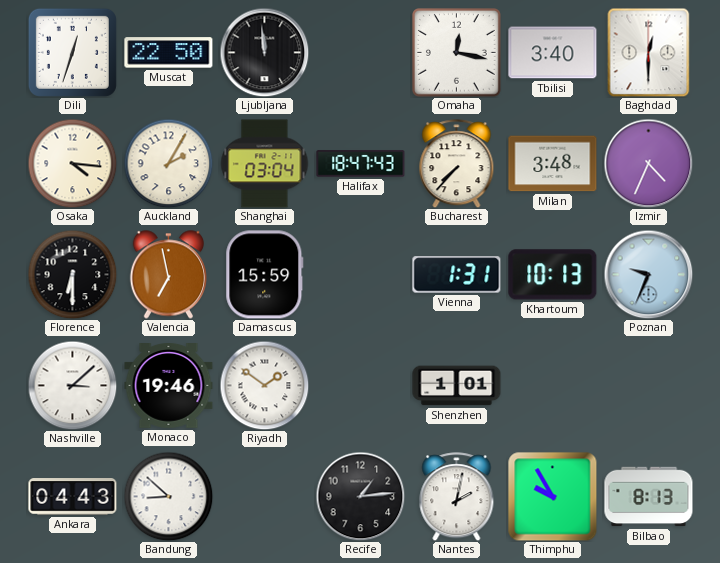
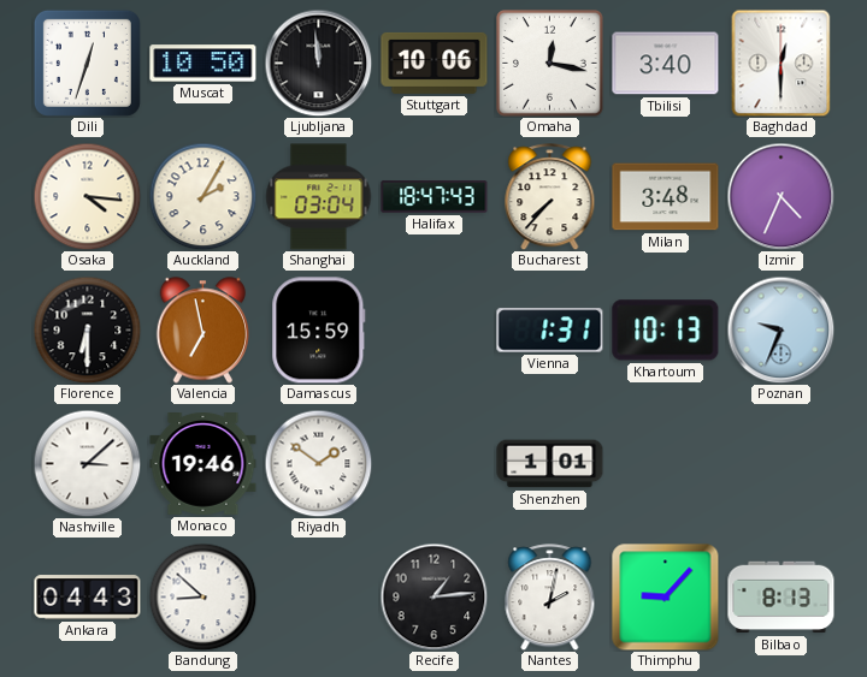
Muscat: 22:50 -> 10:50 (204, 64)
Stuttgart: none -> 10:06 (435, 63)
Thimphu: 9:55 -> 9:07 (666, 598)
